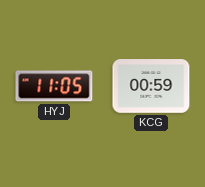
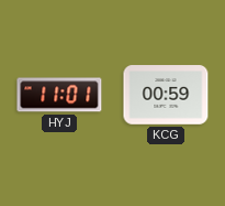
HYJ: 11:05 -> 11:01 (59, 95)
